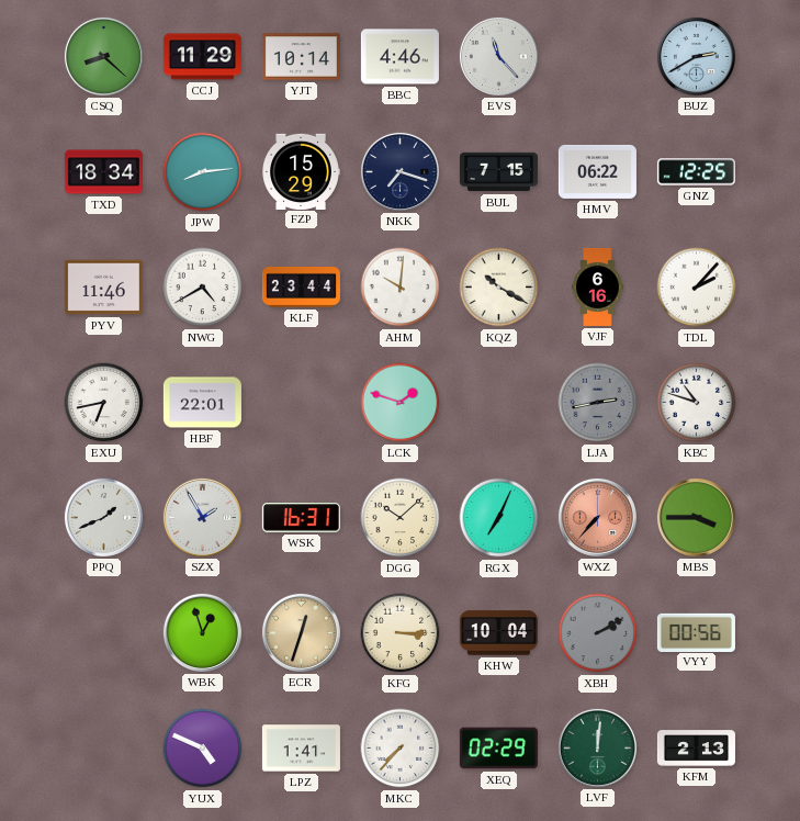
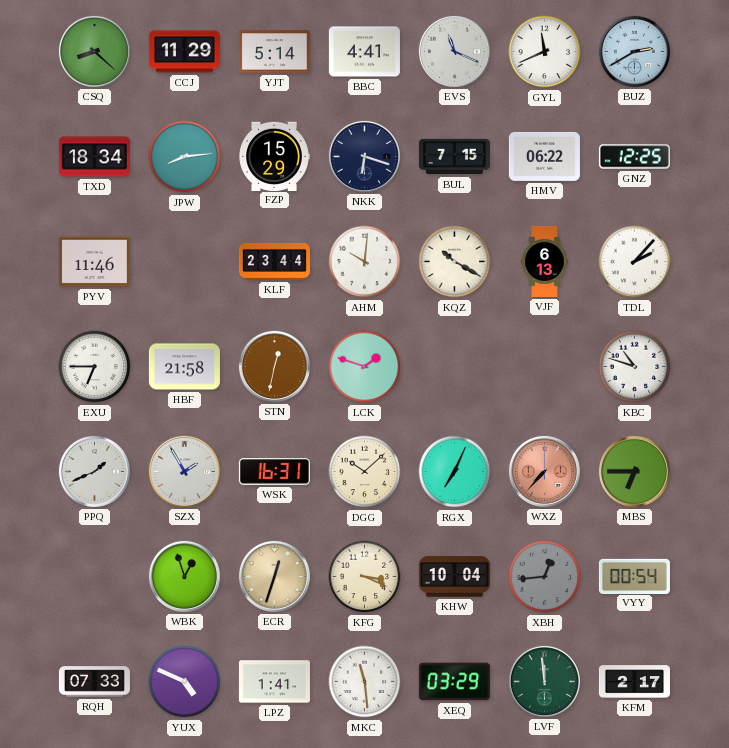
YJT: 10:14 -> 5:14 (274, 52)
BBC: 4:46 -> 4:41 (364, 52)
EVS: 11:23 -> 11:19 (454, 51)
GYL: none -> 11:41 (545, 52)
NKK: 7:18 -> 6:18 (364, 156)
NWG: 4:40 -> none (203, 288)
VJF: 6:16 -> 6:13 (545, 261)
EXU: 6:43 -> 6:45 (95, 367)
HBF: 22:01 -> 21:58 (184, 367)
STN: none -> 12:32 (274, 366)
LJA: 2:43 -> none (598, 403)
MBS: 3:45 -> 6:45 (634, 471)
KFG: 3:15 -> 3:19 (365, 577)
XBH: 2:10 -> 12:44 (545, 577)
VYY: 00:56 -> 00:54 (634, 576)
RQH: none -> 07:33 (94, 682)
MKC: 7:37 -> 11:29 (365, 682)
XEQ: 02:29 -> 03:29 (454, 682)
LVF: 12:01 -> 11:59 (544, 681)
KFM: 2:13 -> 2:17 (634, 682)
